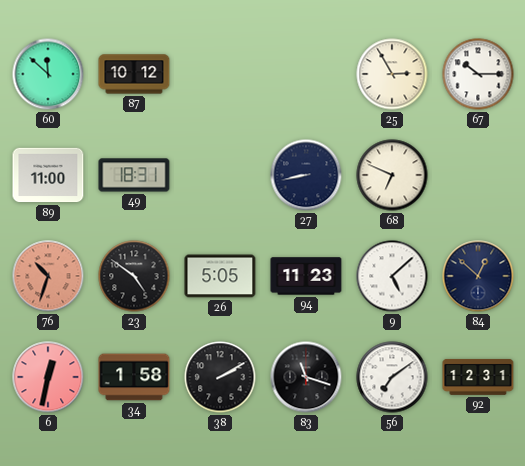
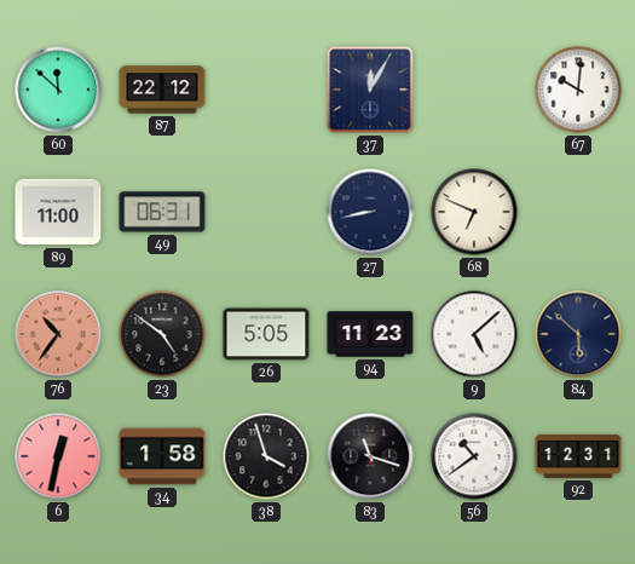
87: 10:12 -> 22:12 (162, 90)
37: none -> 12:05 (370, 90)
25: 2:55 -> none (392, 74)
67: 10:15 -> 10:01 (578, 90)
49: 18:31 -> 06:31 (162, 212)
76: 10:33 -> 10:36 (58, 334)
84: 12:52 -> 5:52 (578, 334)
38: 2:10 -> 3:57 (266, 456)
56: 7:09 -> 10:39 (474, 456)
